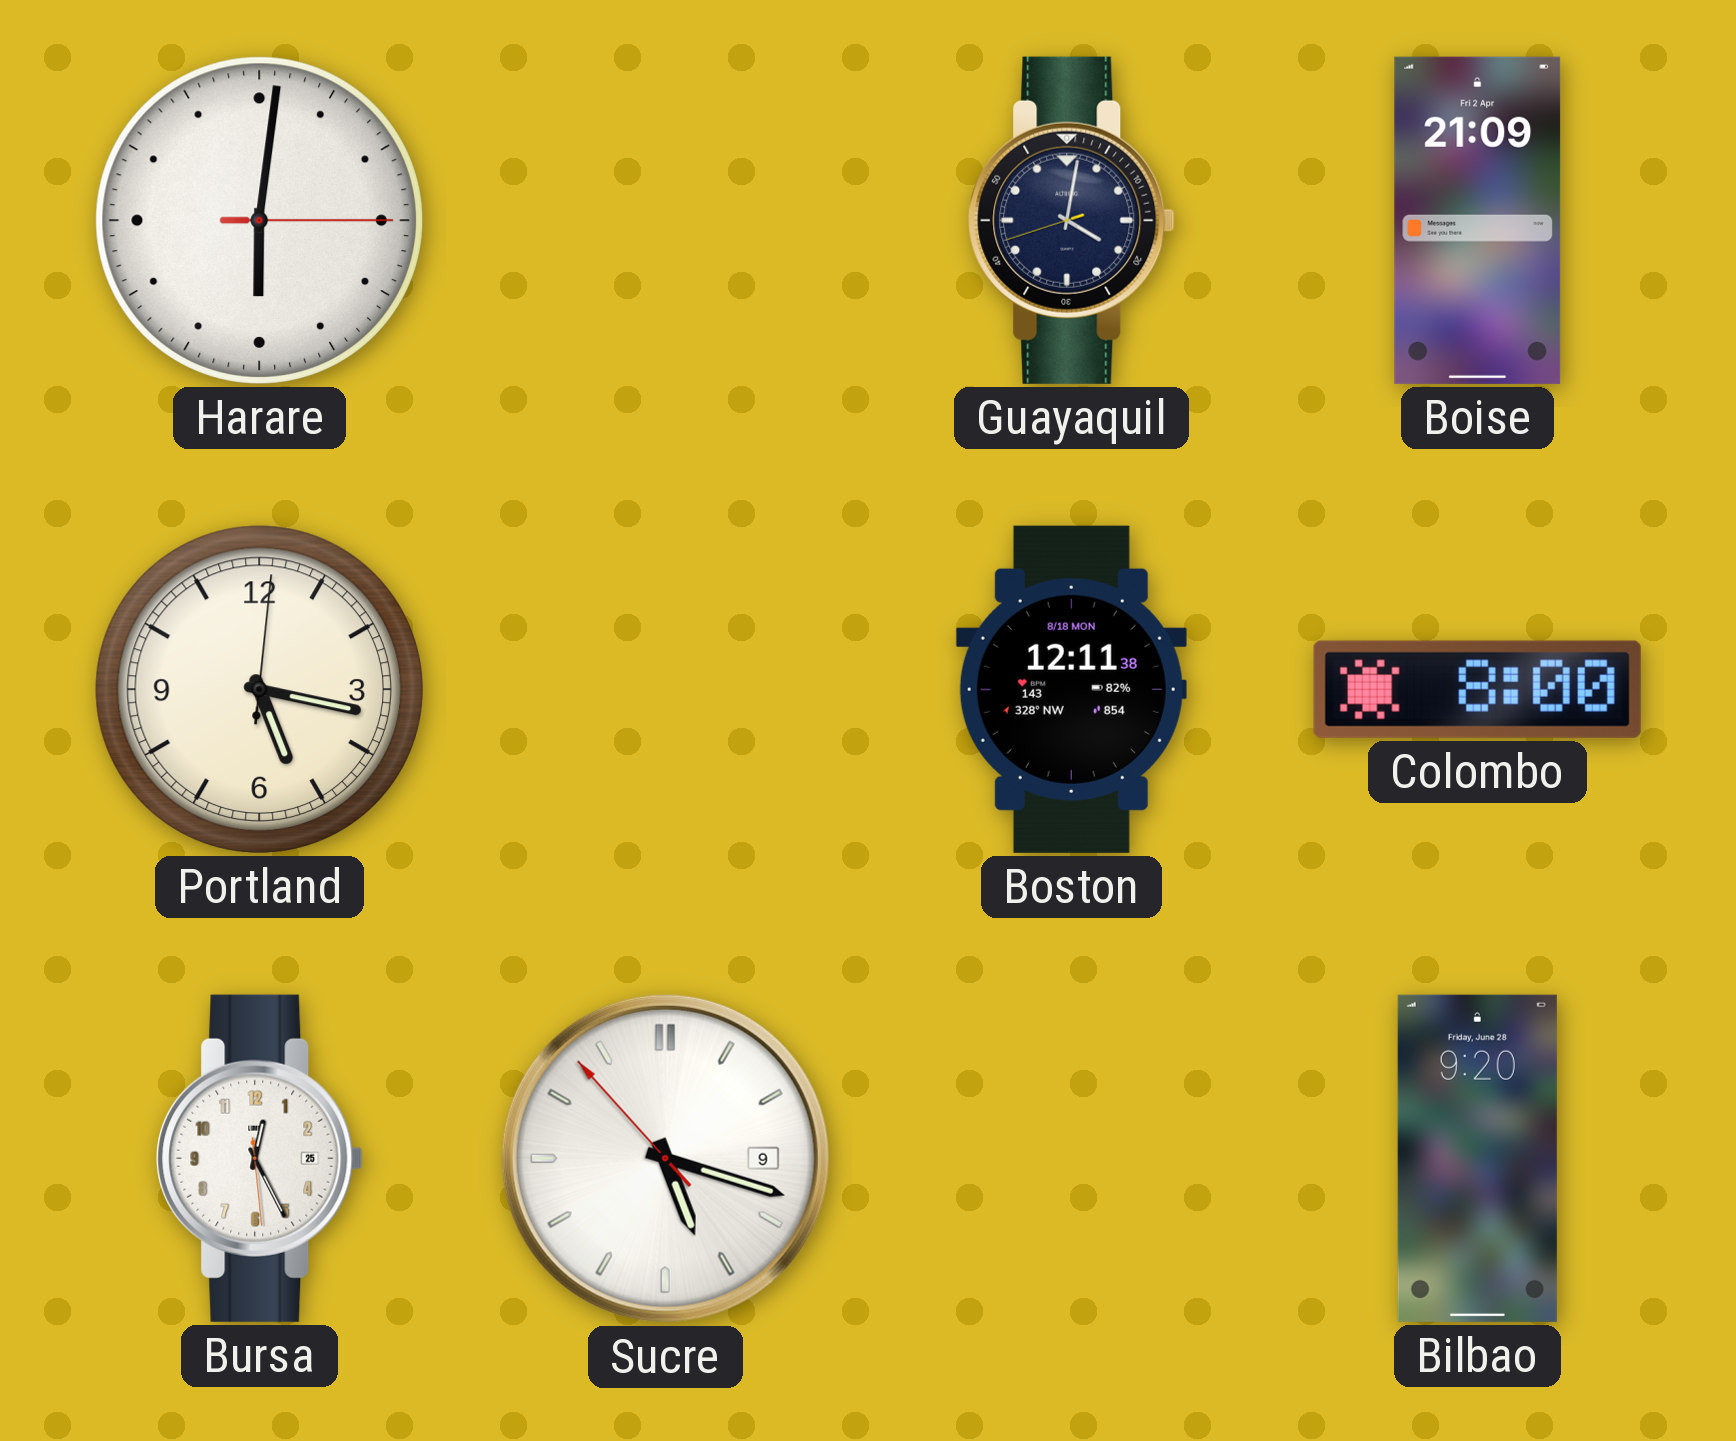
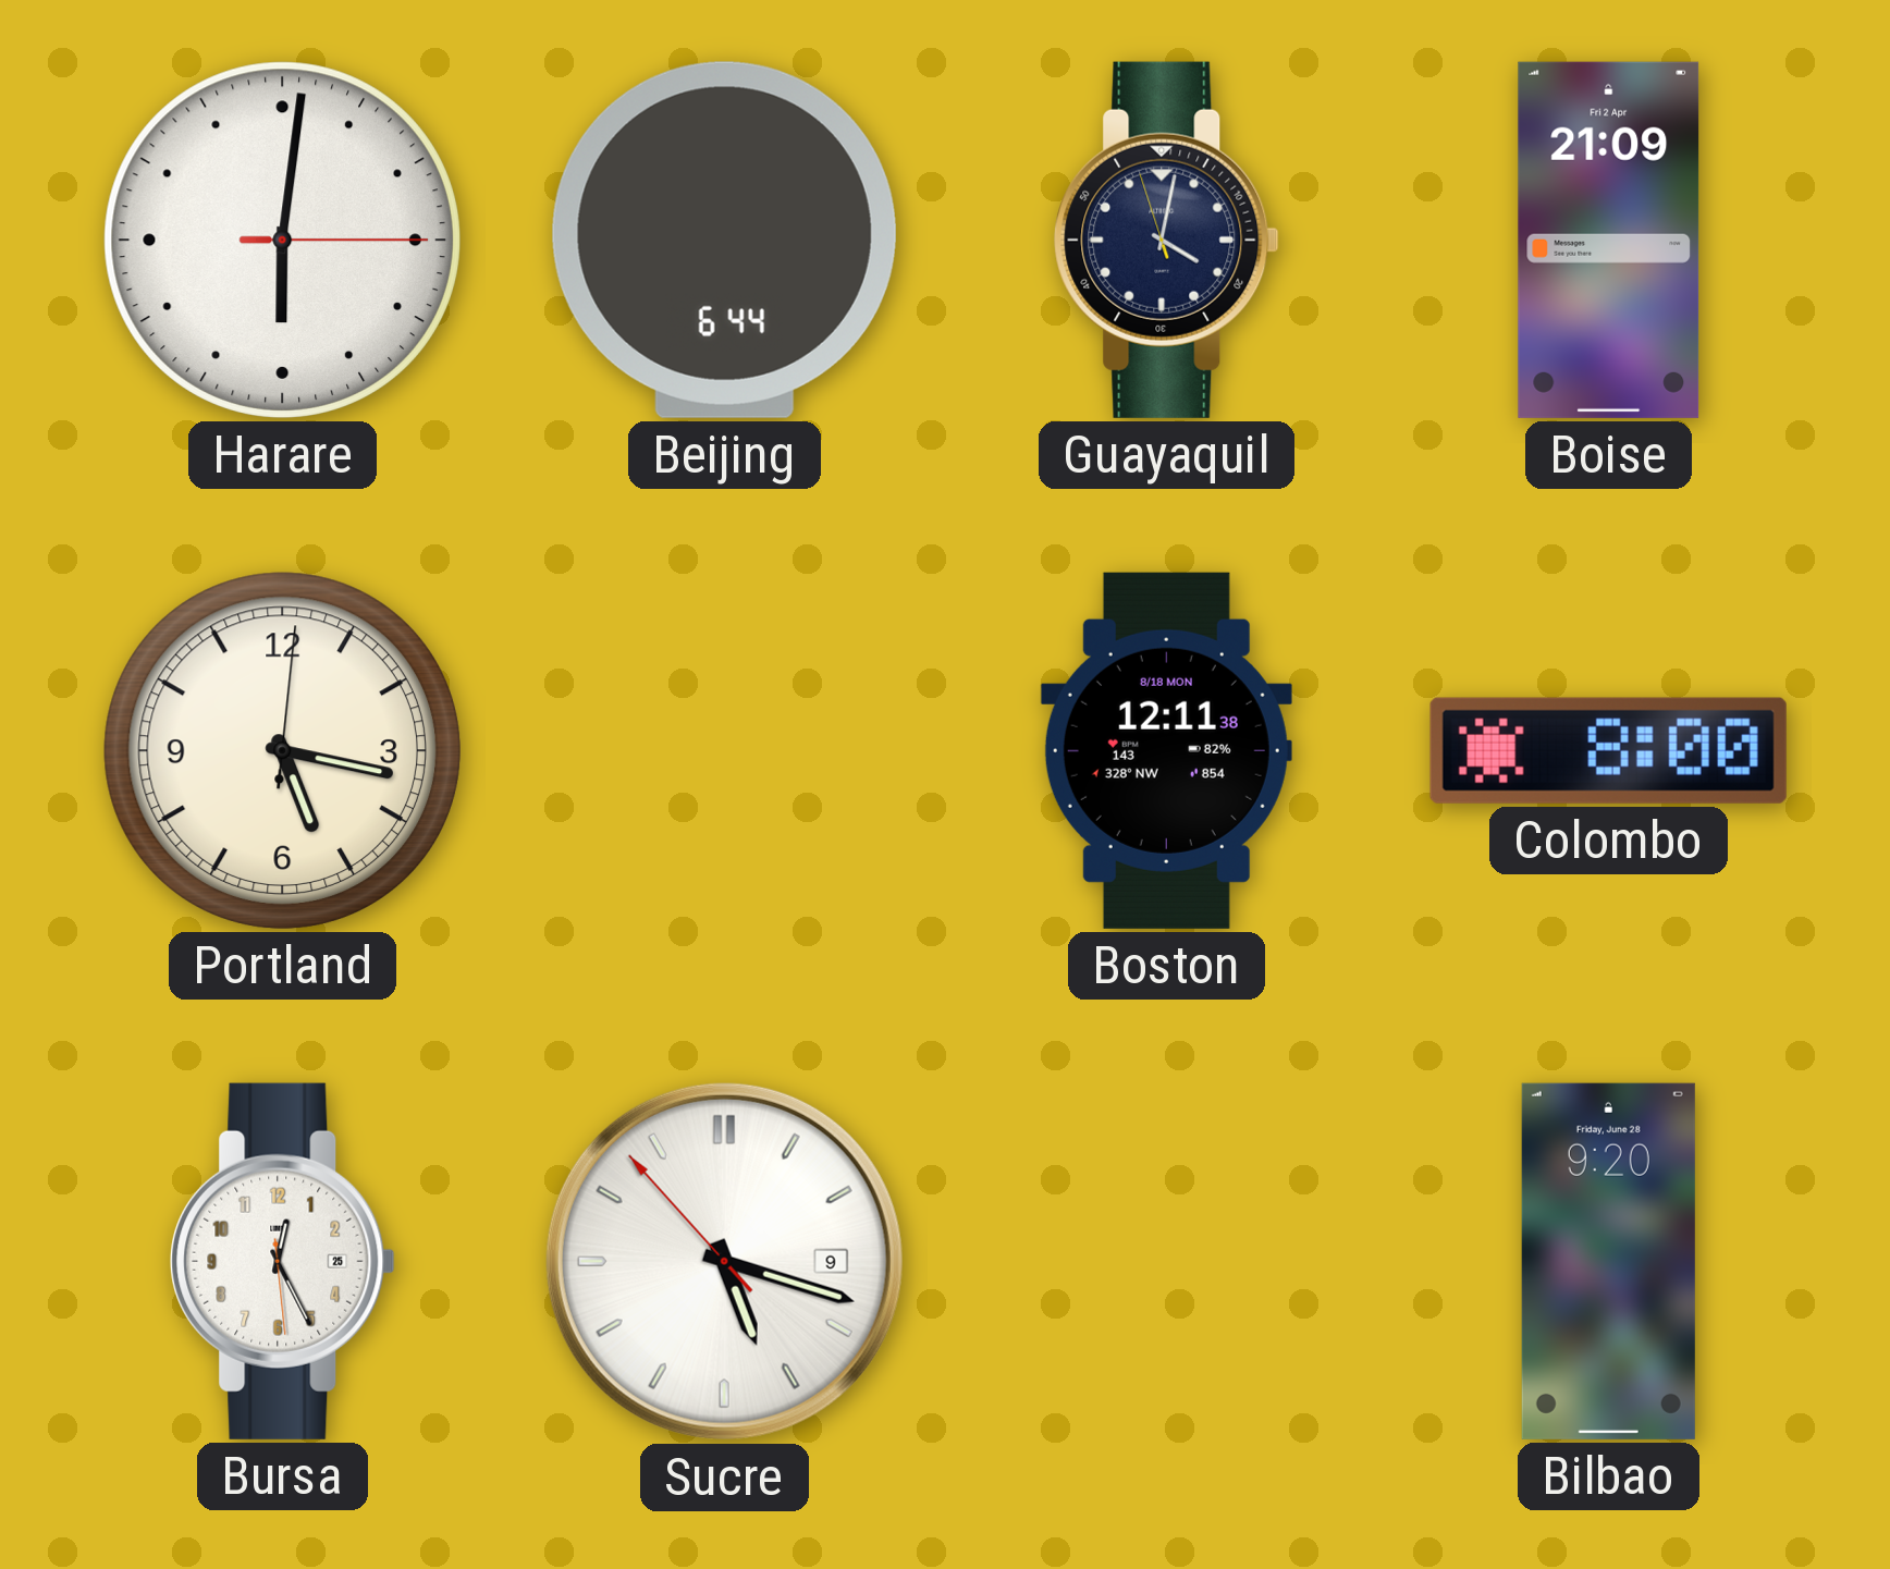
Beijing: none -> 6:44 (724, 240)
Guayaquil: 4:01:42 -> 4:01:57 (1167, 240)
